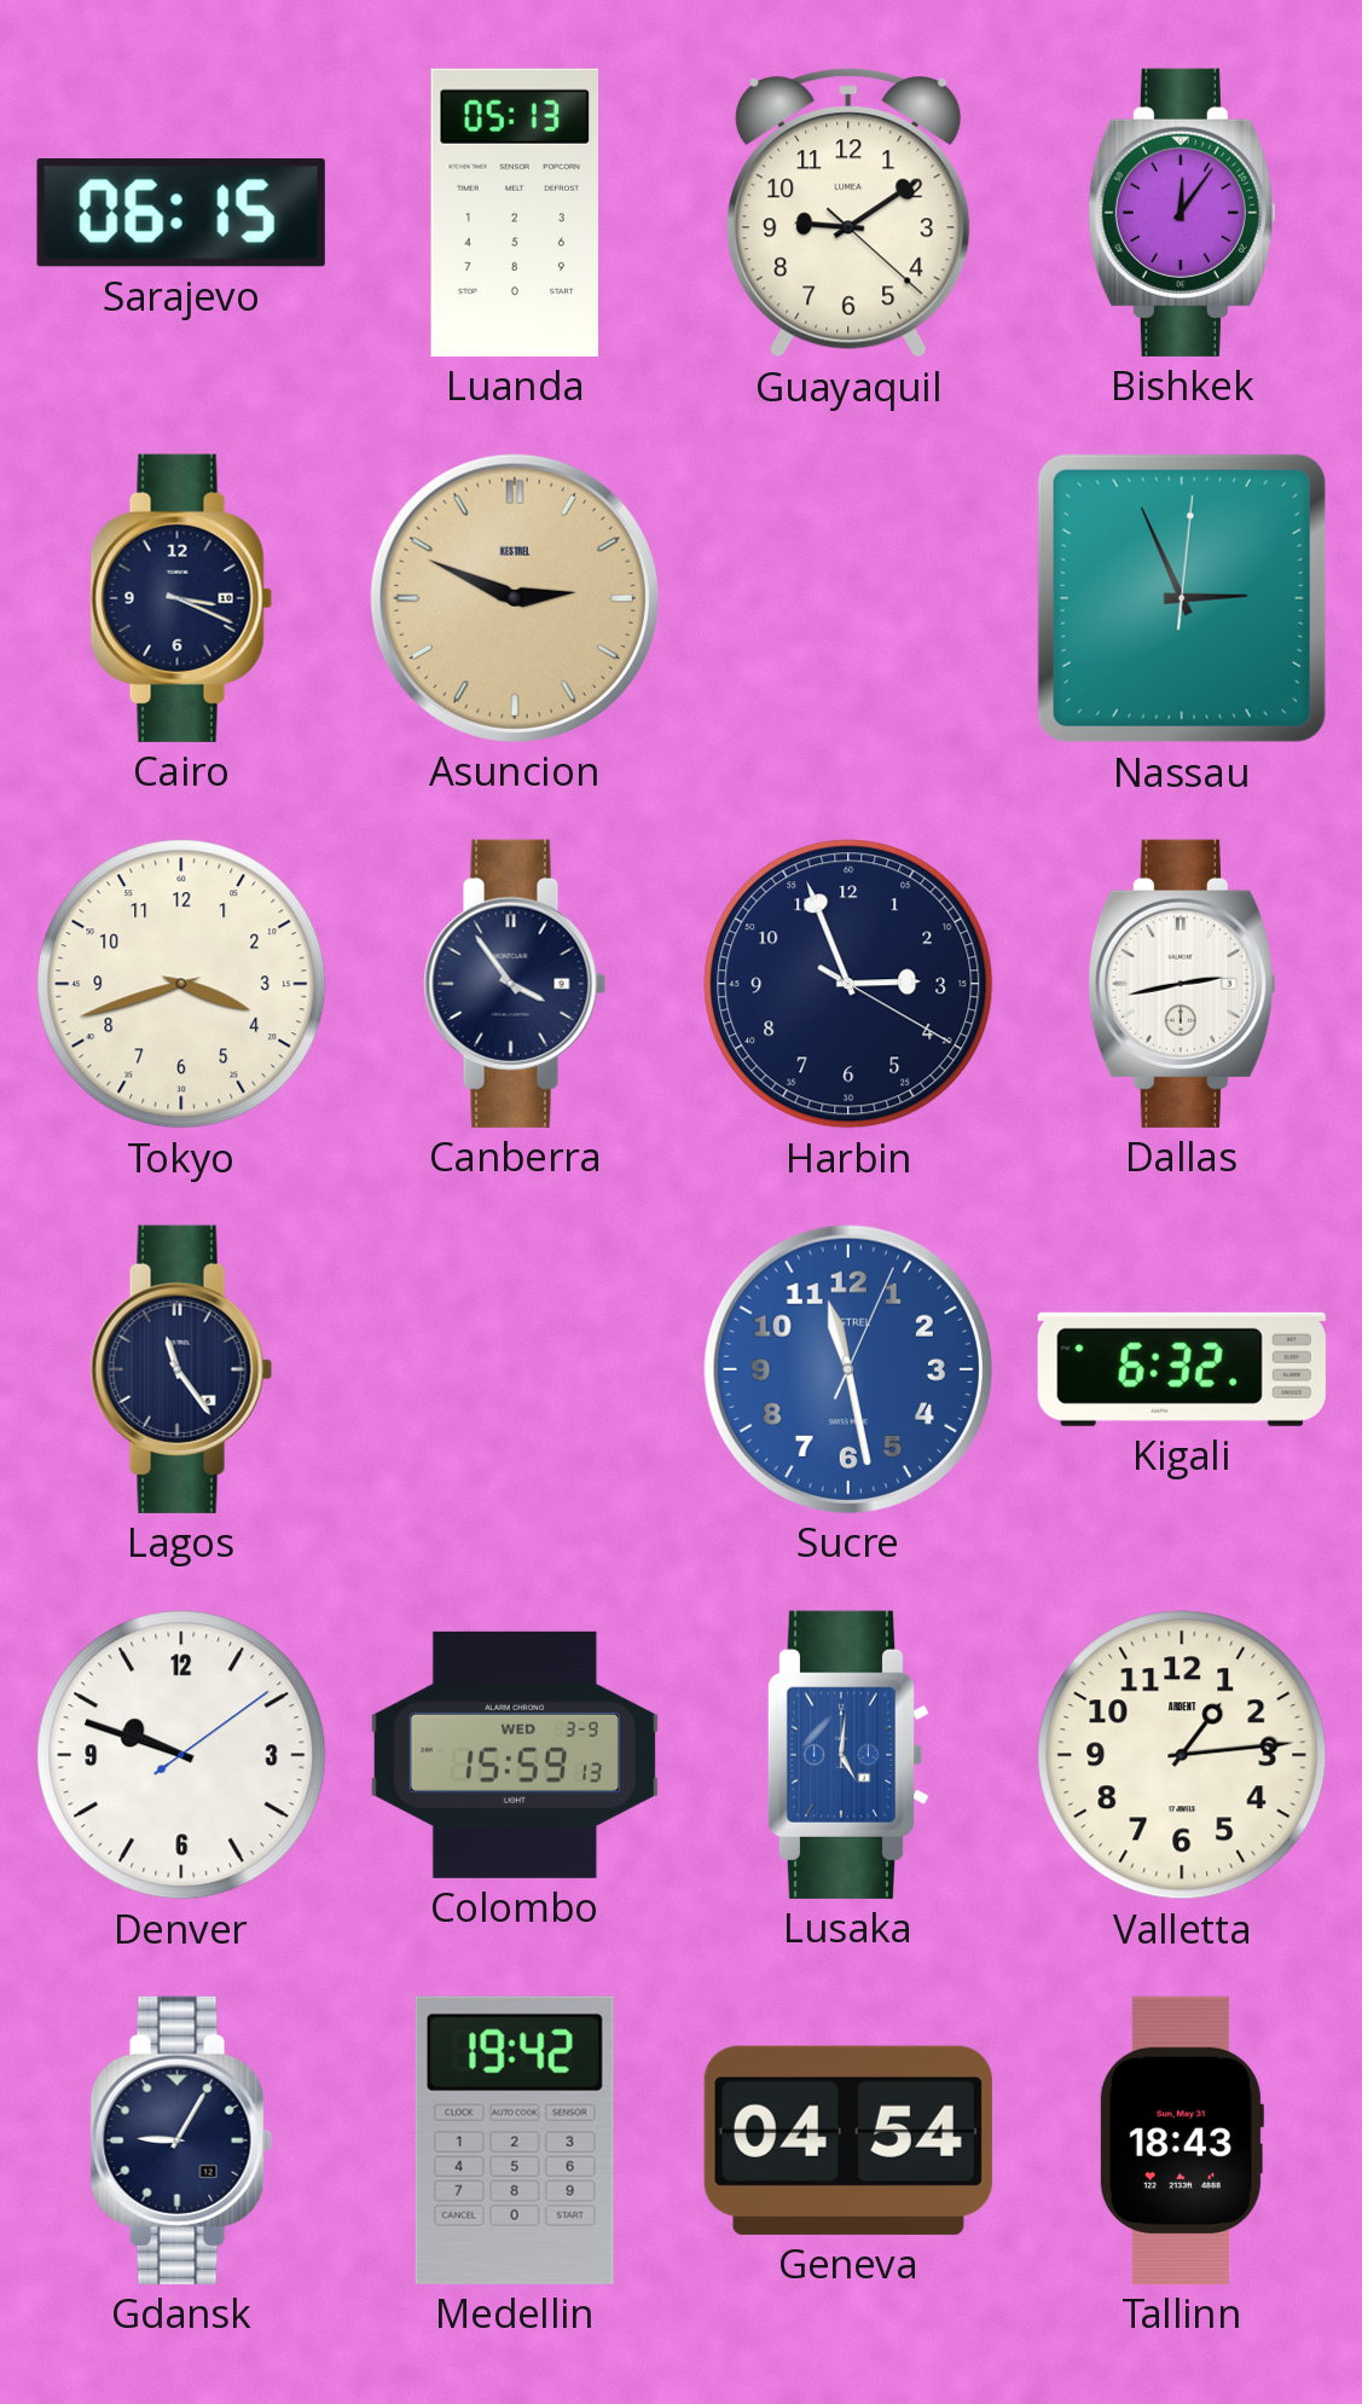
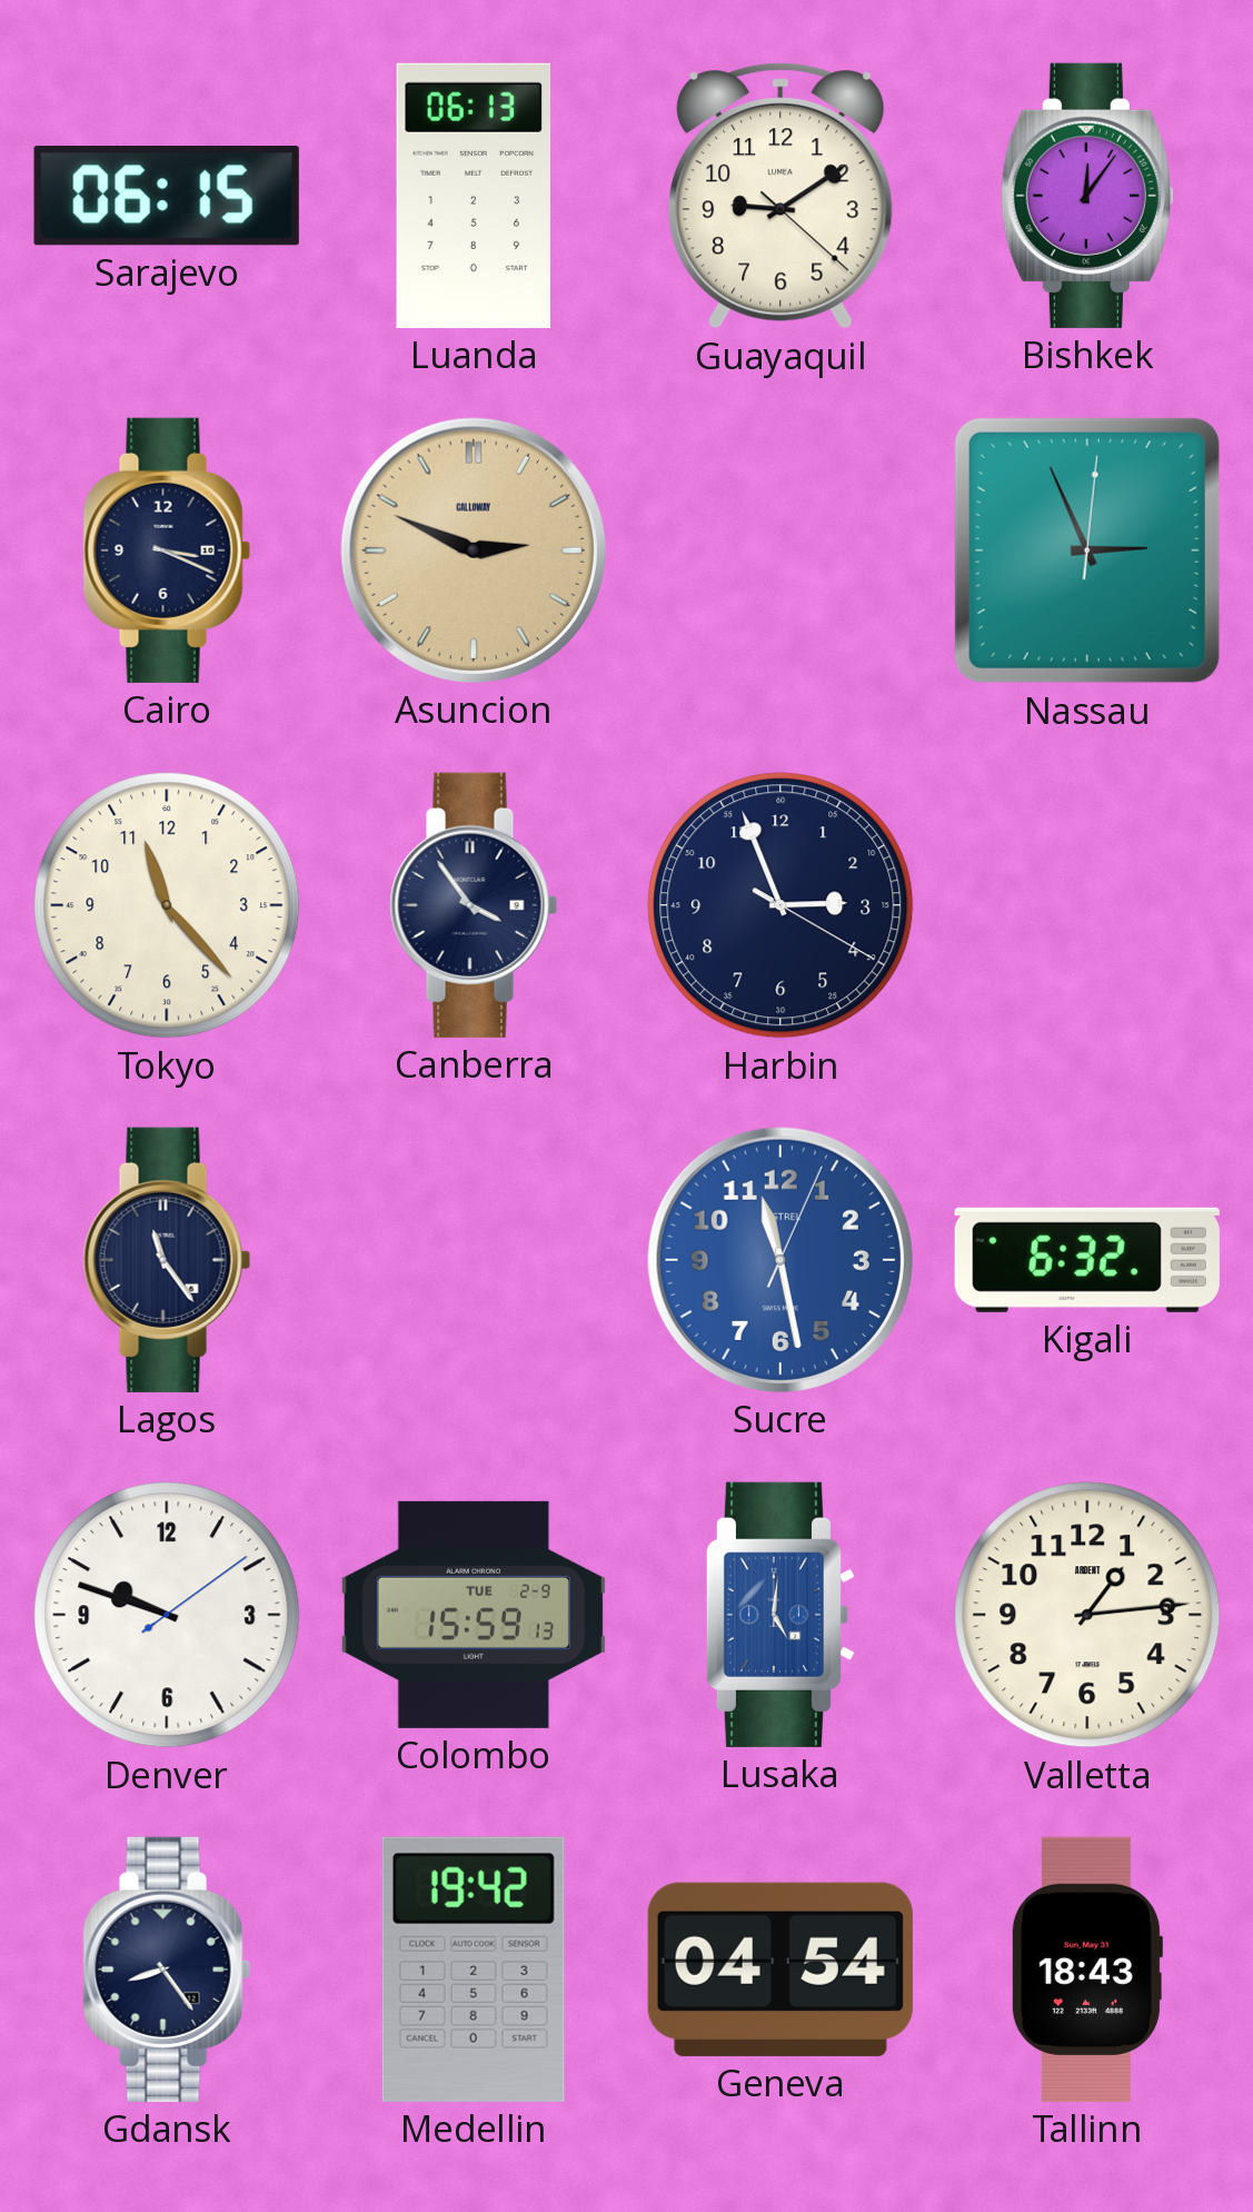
Luanda: 05:13 -> 06:13 (474, 196)
Asuncion brand: KESTREL -> CALLOWAY (474, 550)
Tokyo: 3:42 -> 11:23 (167, 905)
Dallas: 2:43 -> none (1182, 984)
Colombo date: WED 3-9 -> TUE 2-9 (474, 1615)
Gdansk: 9:05 -> 8:24 (167, 1970)
